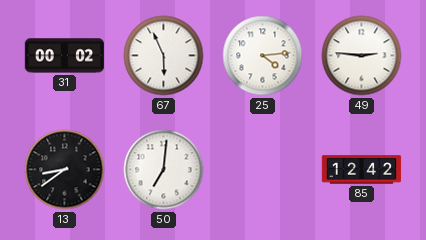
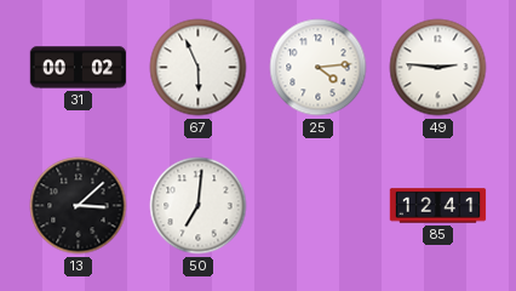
13: 8:39 -> 3:08 (79, 206)
85: 12:42 -> 12:41 (438, 206)
